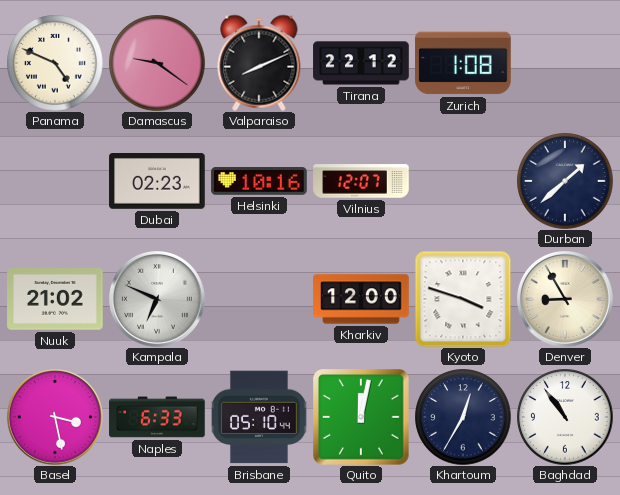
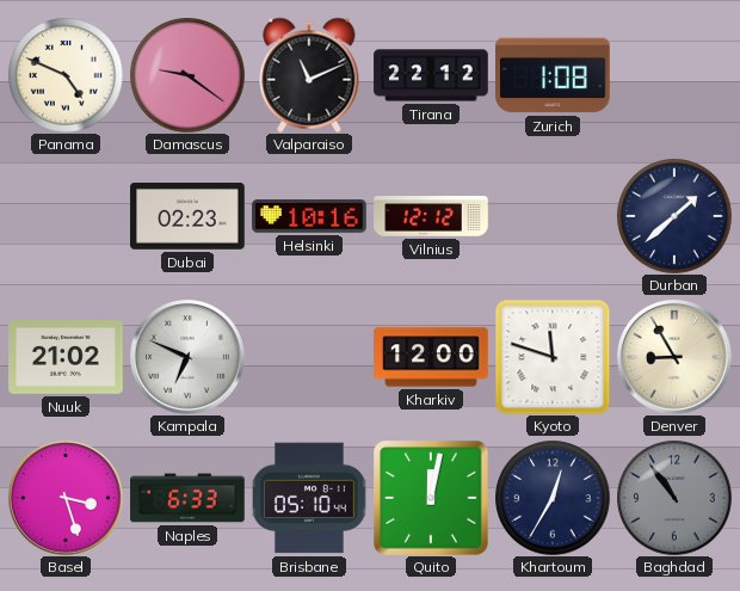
Valparaiso: 8:11 -> 11:11 (309, 75)
Vilnius: 12:07 -> 12:12 (431, 216)
Kyoto: 3:48 -> 11:48 (553, 357)
Basel: 3:28 -> 3:27 (66, 499)
Baghdad dial: white -> grey (674, 498)
